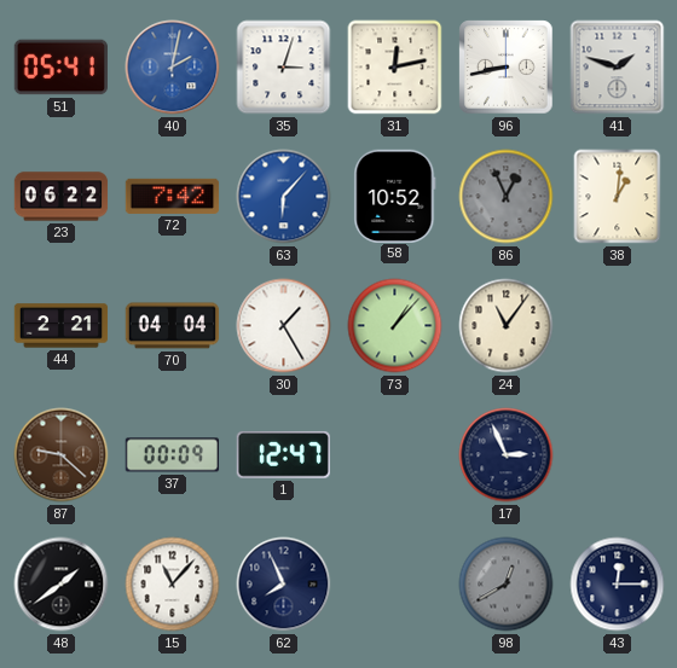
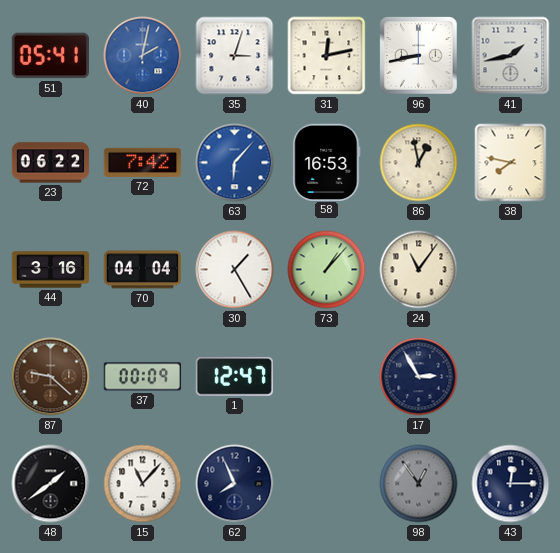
41: 1:48 -> 1:43 (511, 56)
58: 10:52 -> 16:53 (327, 162)
86: 12:56 -> 12:58 (419, 163)
86 dial: grey -> cream (419, 163)
38: 1:01 -> 7:47 (511, 163)
44: 2:21 -> 3:16 (51, 270)
17: 2:56 -> 2:55 (419, 377)
98: 12:40 -> 12:54 (419, 484)
